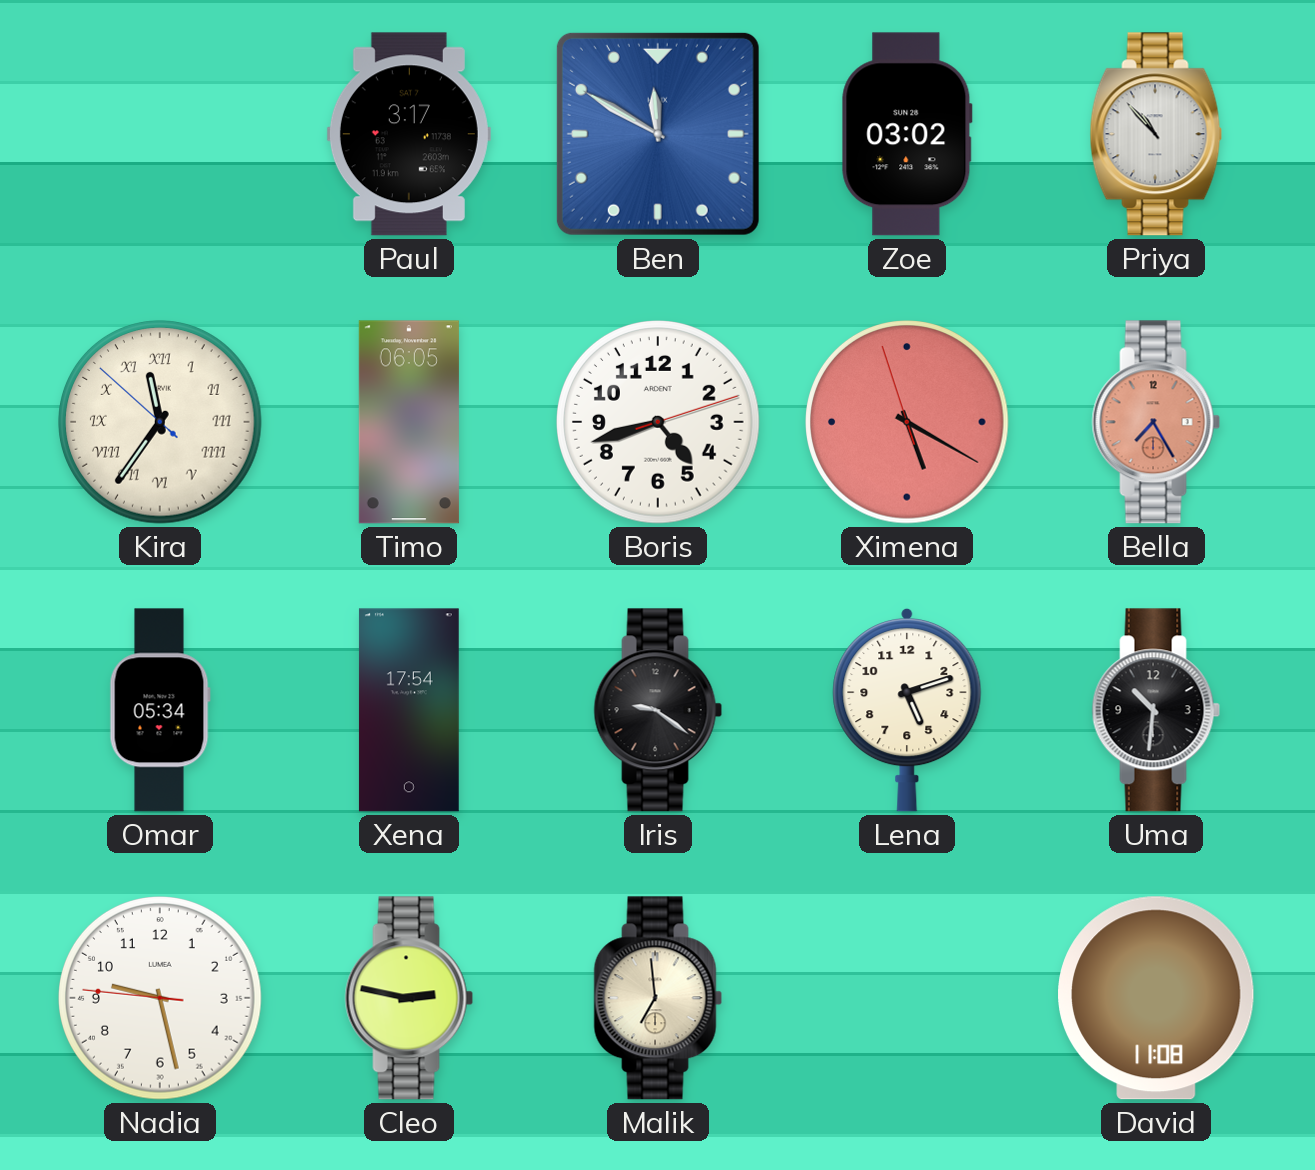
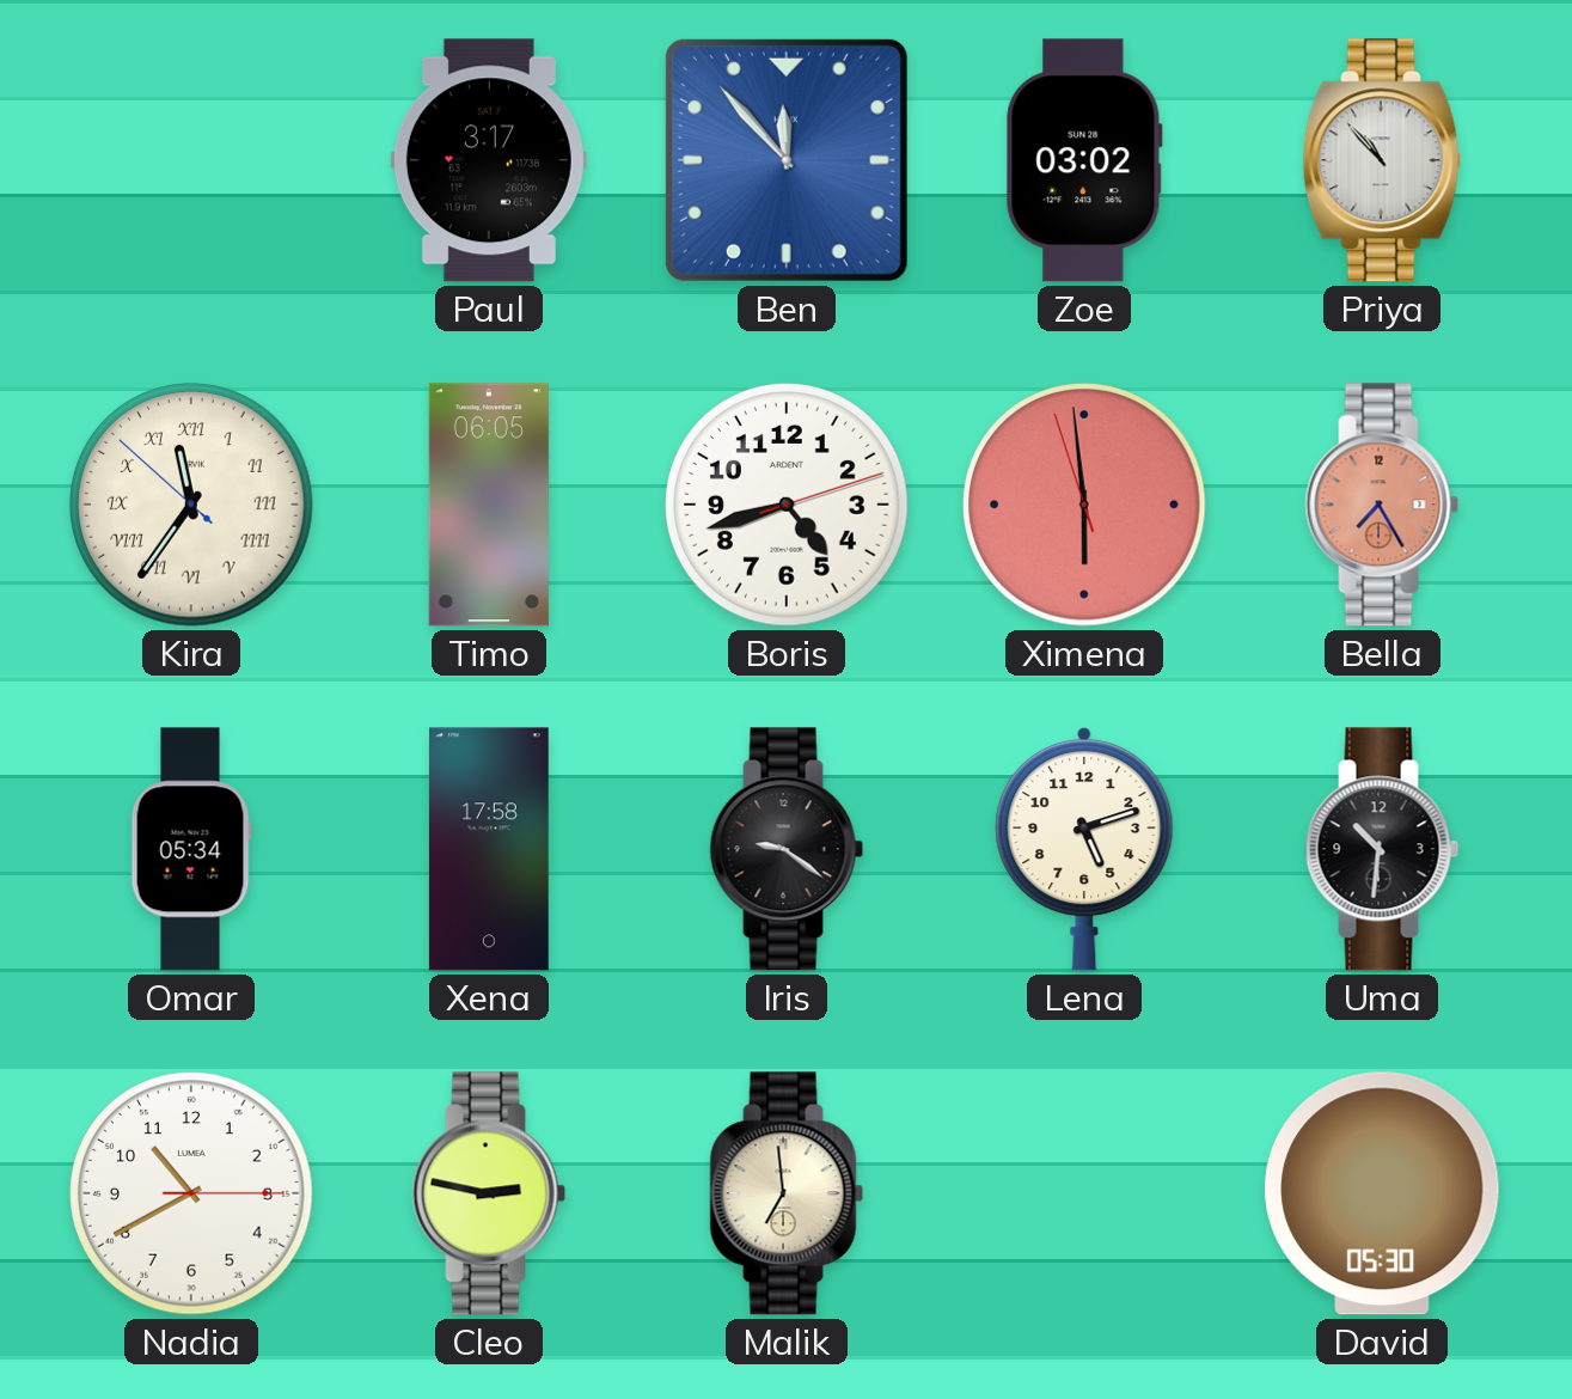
Ben: 11:50 -> 11:53 (787, 160)
Ximena: 5:19 -> 5:58 (1084, 505)
Xena: 17:54 -> 17:58 (489, 849)
Nadia: 9:27 -> 10:40 (191, 1193)
David: 11:08 -> 05:30 (1382, 1193)
